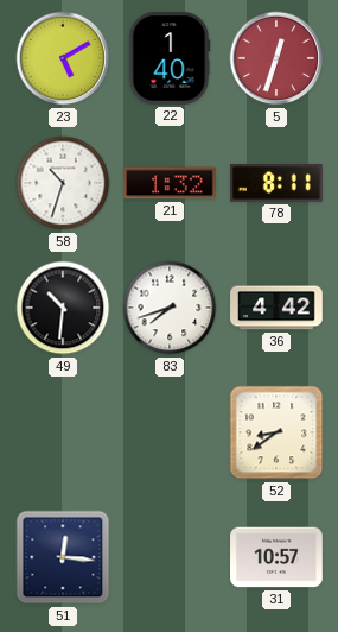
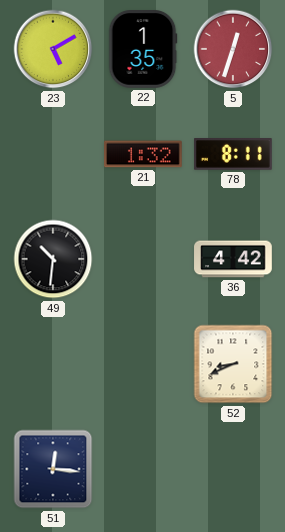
22: 1:40 -> 1:35 (143, 50)
58: 10:33 -> none (63, 183)
83: 7:42 -> none (170, 308)
52: 8:39 -> 8:41 (233, 364)
31: 10:57 -> none (276, 557)
